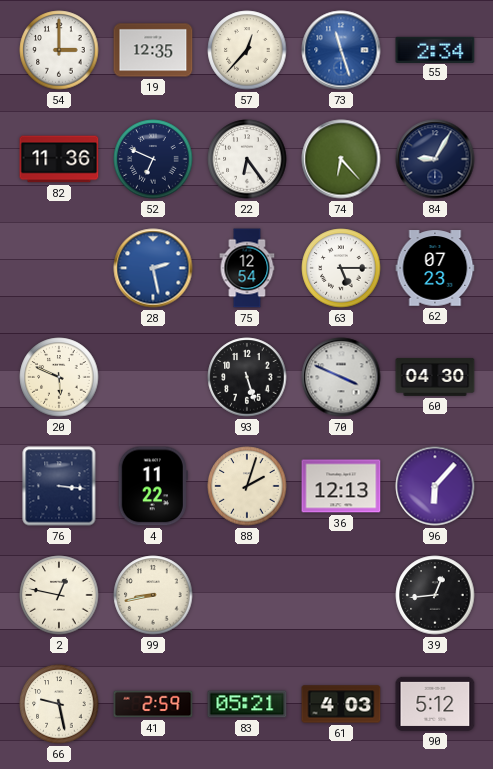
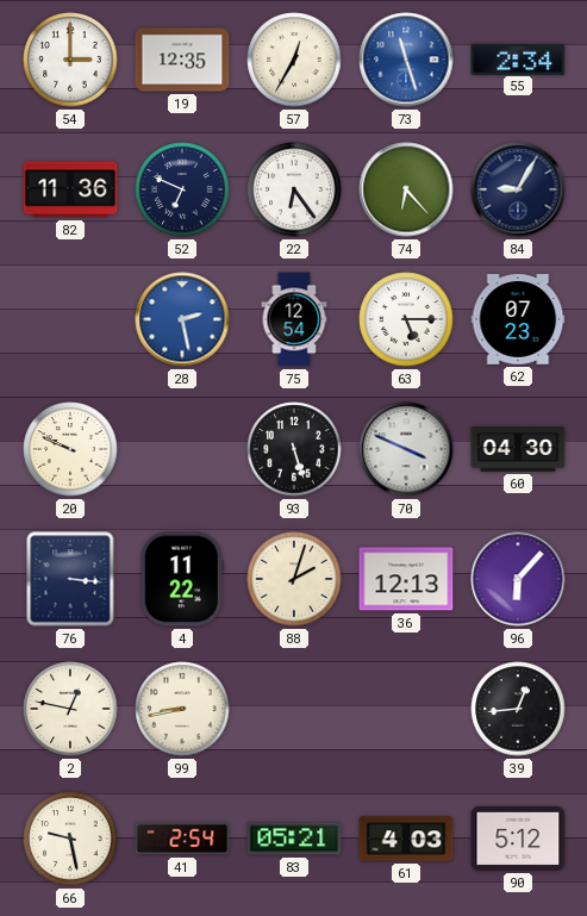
57: 12:37 -> 12:35 (294, 60)
20: 5:49 -> 9:49 (70, 449)
41: 2:59 -> 2:54 (182, 839)
